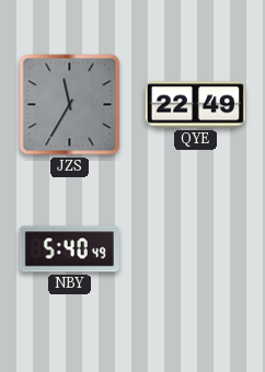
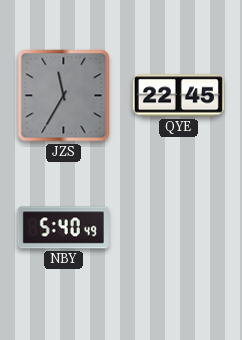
QYE: 22:49 -> 22:45 (178, 96)
